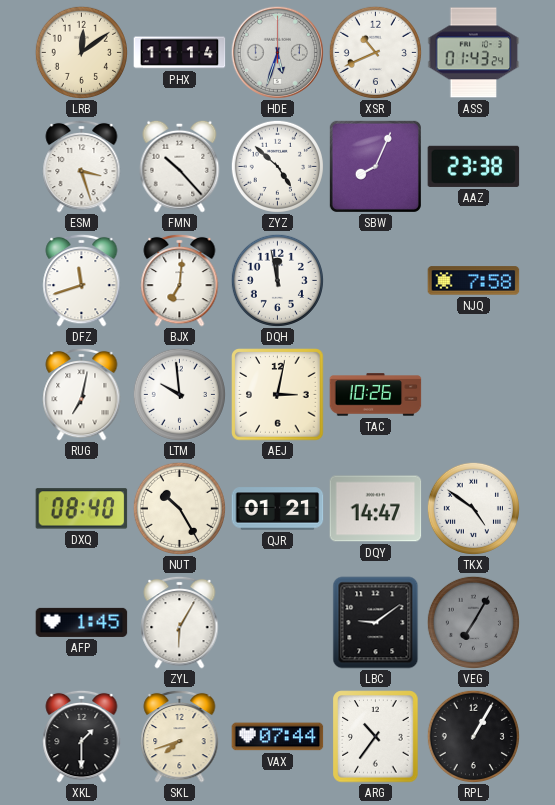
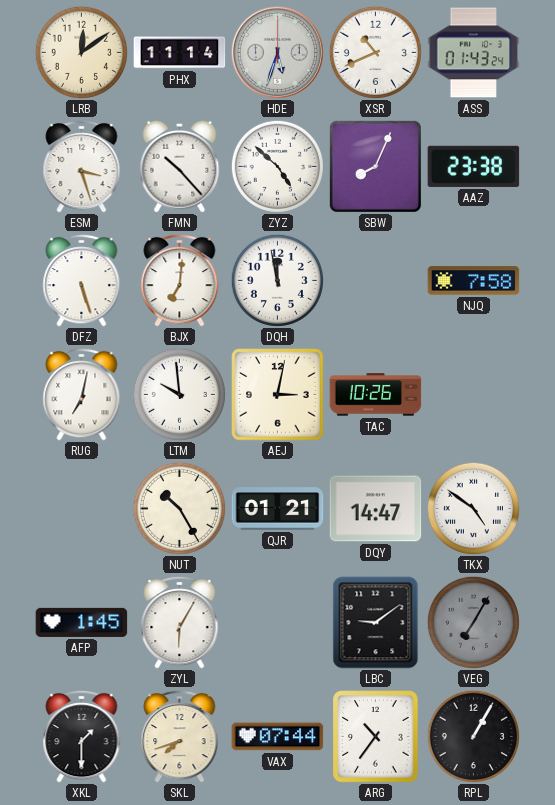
DFZ: 11:42 -> 5:27 (82, 280)
DXQ: 08:40 -> none (82, 509)
